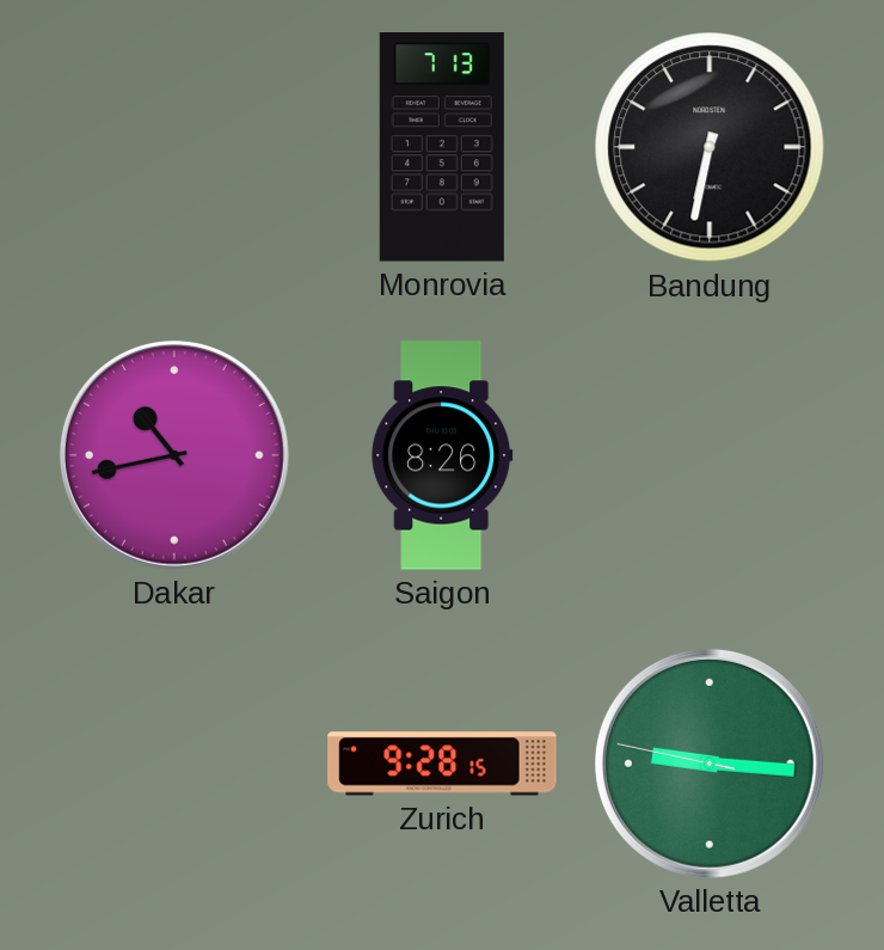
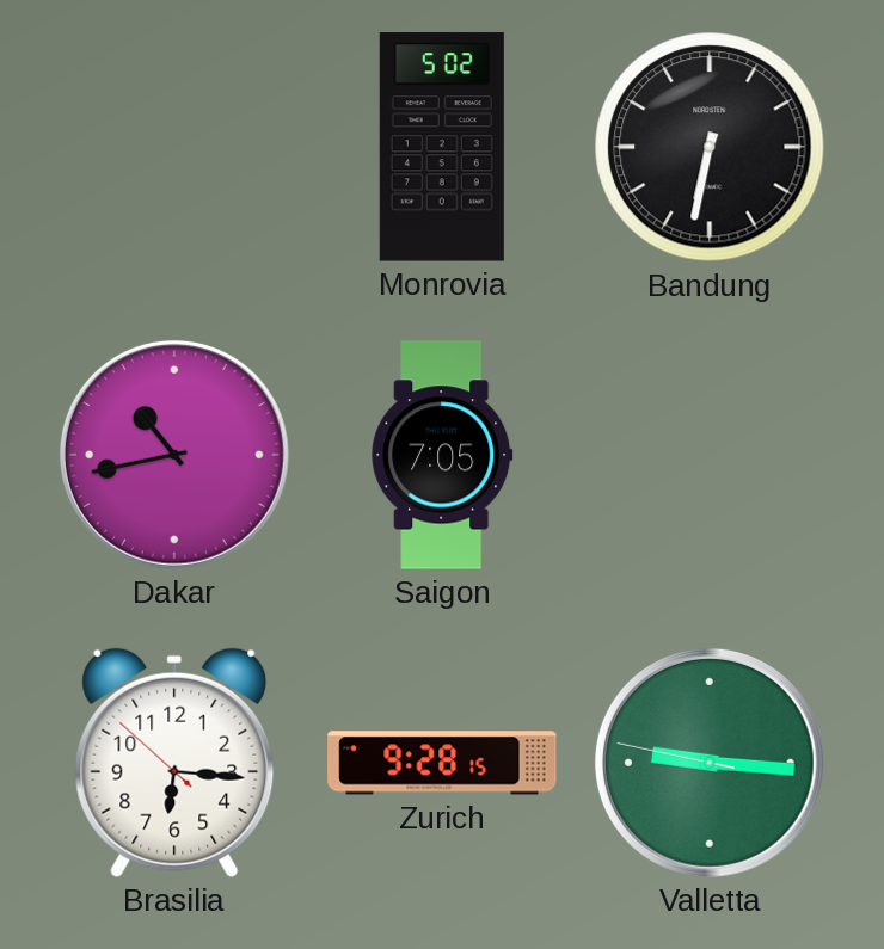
Monrovia: 7:13 -> 5:02 (442, 147)
Saigon: 8:26 -> 7:05 (442, 455)
Brasilia: none -> 6:15 (174, 763)
